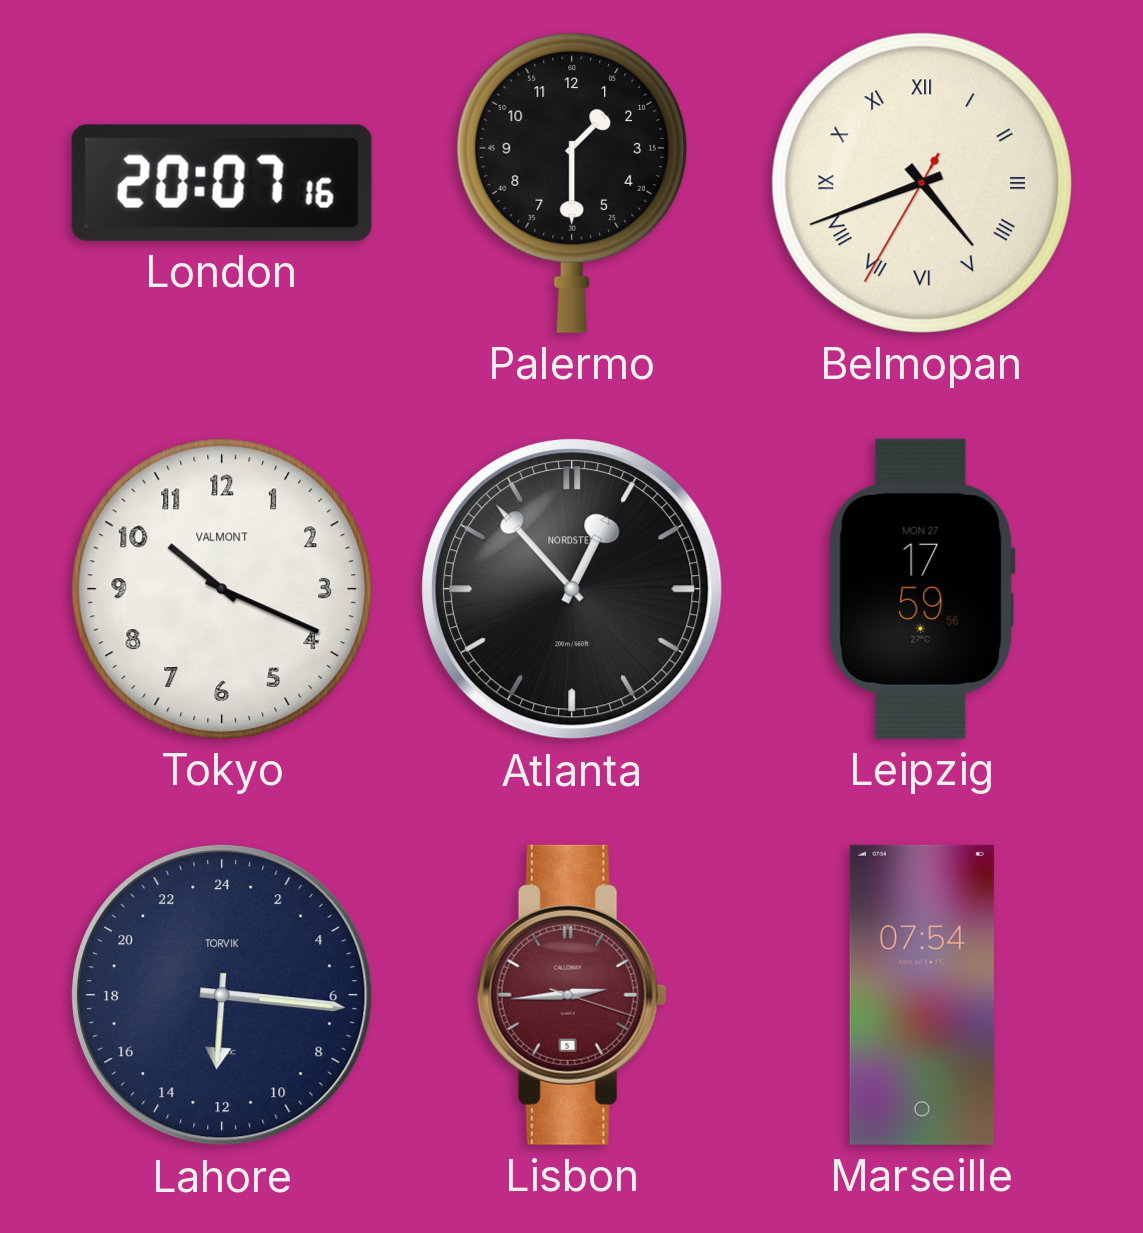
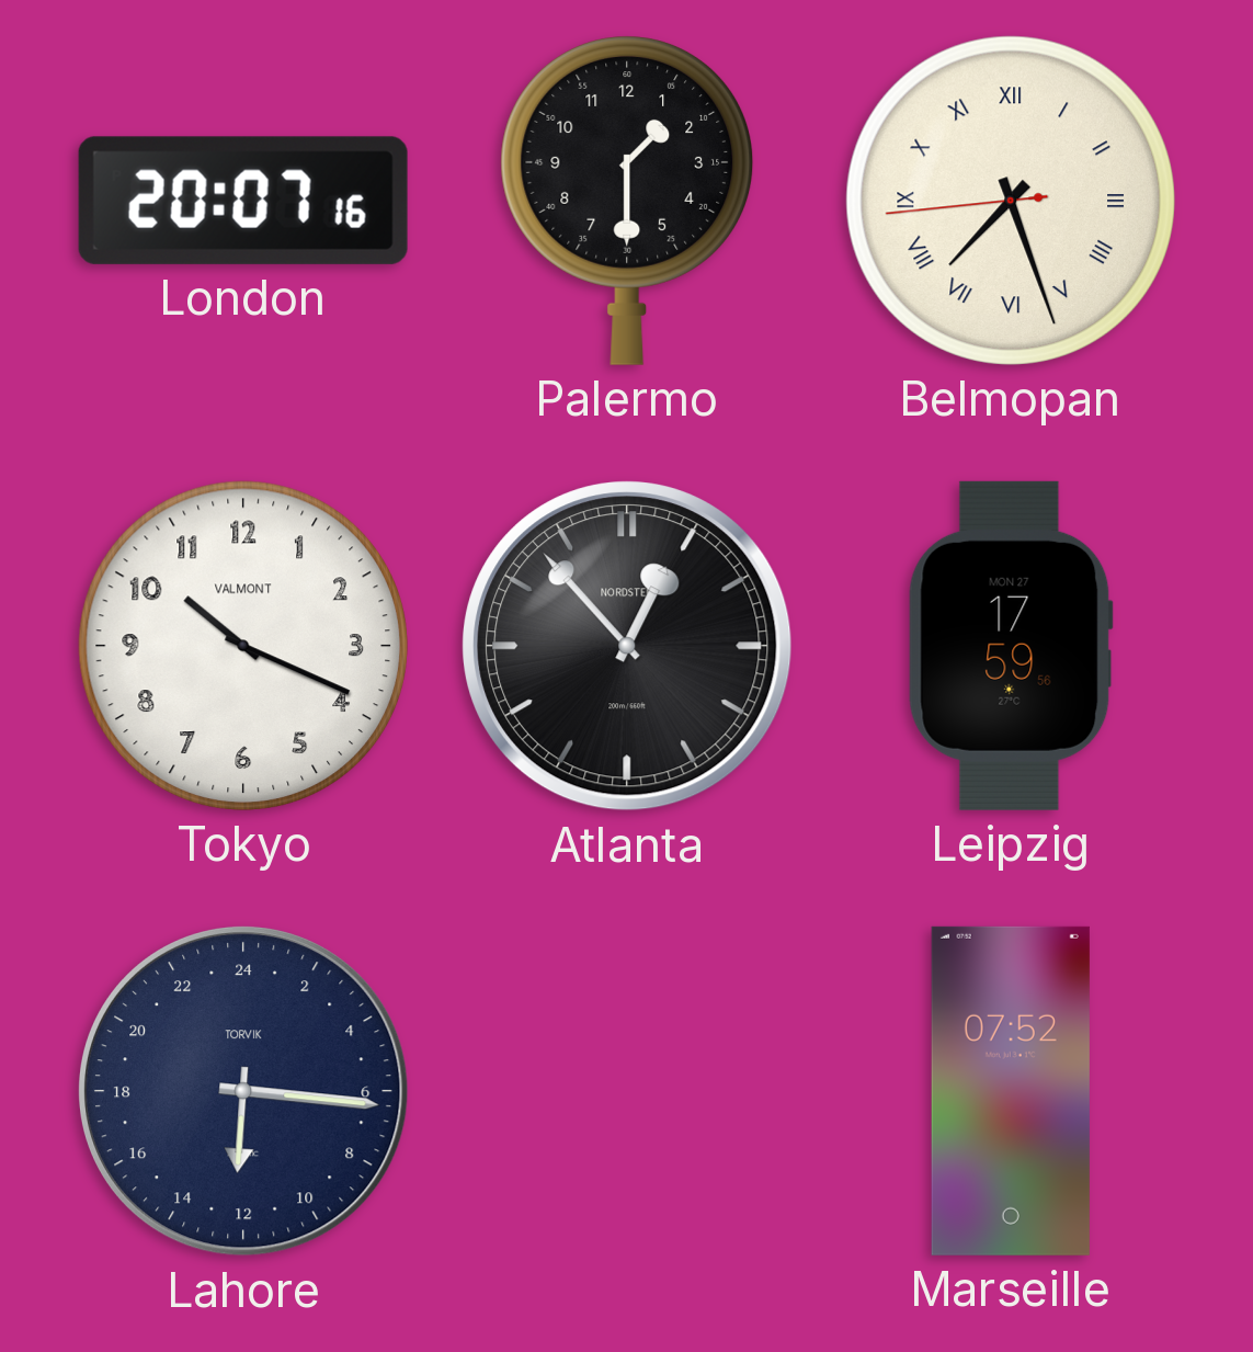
Belmopan: 4:41 -> 7:26 (1011, 201)
Lisbon: 2:44 -> none (572, 995)
Marseille: 07:54 -> 07:52 (1011, 1091)
